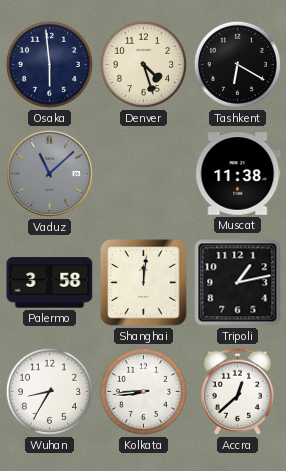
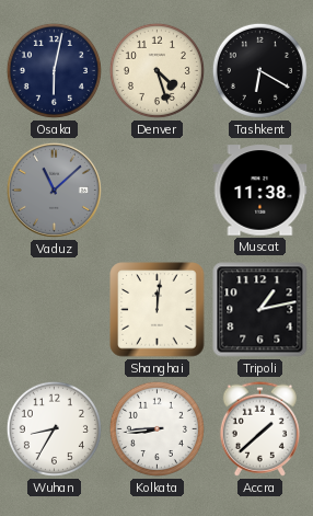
Osaka: 5:59 -> 6:02 (54, 70)
Palermo: 3:58 -> none (50, 283)
Accra: 12:38 -> 1:38 (259, 428)
